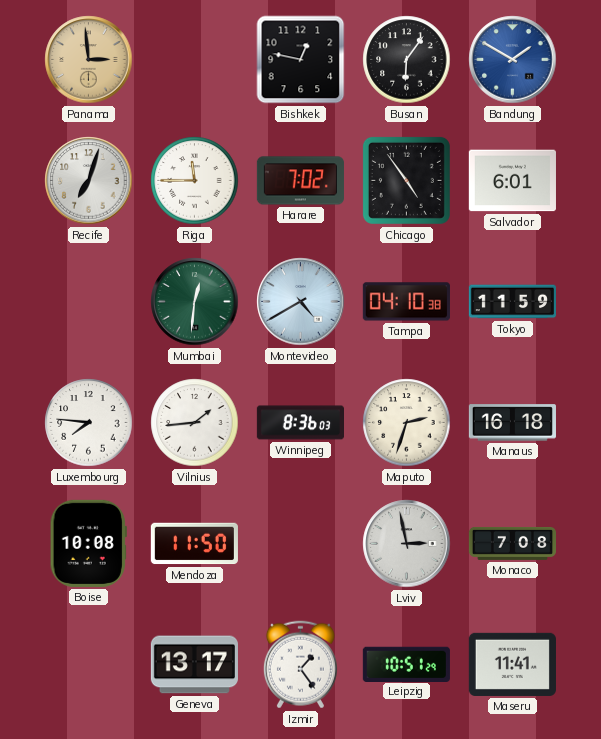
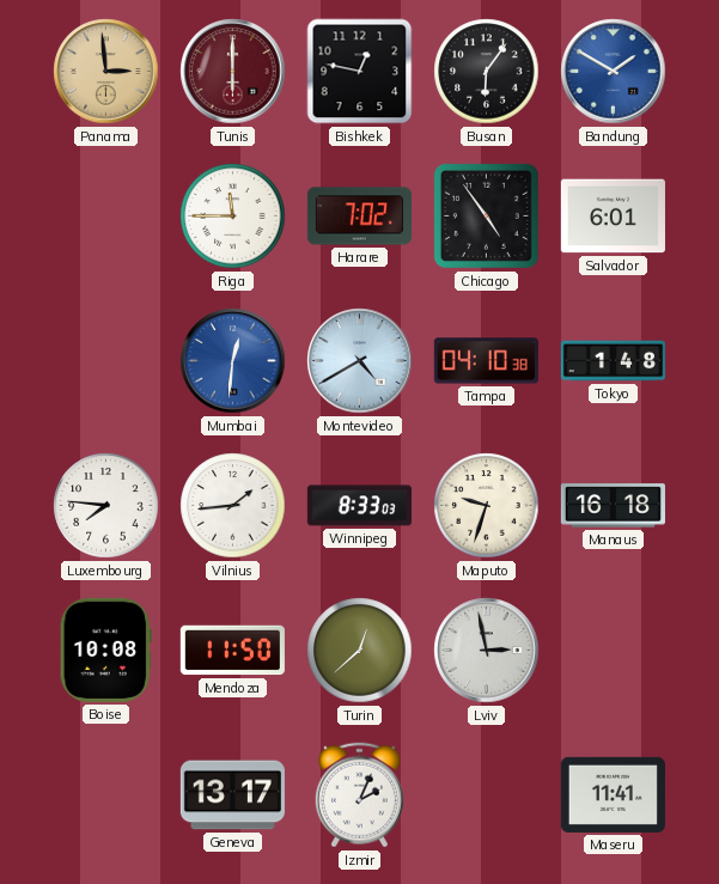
Tunis: none -> 6:00 (233, 72)
Recife: 7:03 -> none (89, 181)
Mumbai dial: green -> blue (233, 361)
Tokyo: 11:59 -> 1:48 (613, 361)
Winnipeg: 8:36 -> 8:33 (359, 506)
Maputo: 2:33 -> 9:33 (487, 506)
Turin: none -> 12:38 (360, 651)
Monaco: 7:08 -> none (512, 543)
Izmir: 1:24 -> 2:04 (359, 795)
Leipzig: 10:51 -> none (406, 664)
